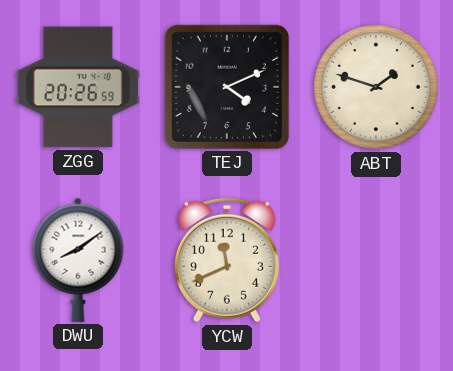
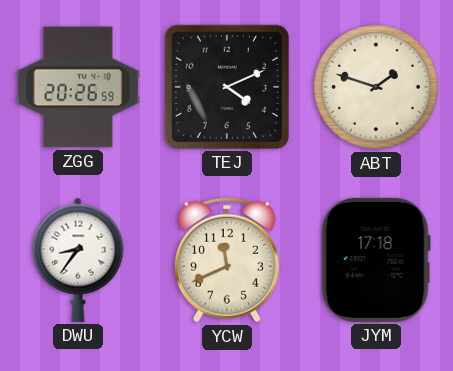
DWU: 8:09 -> 8:36 (78, 260)
JYM: none -> 17:18 (376, 260)
